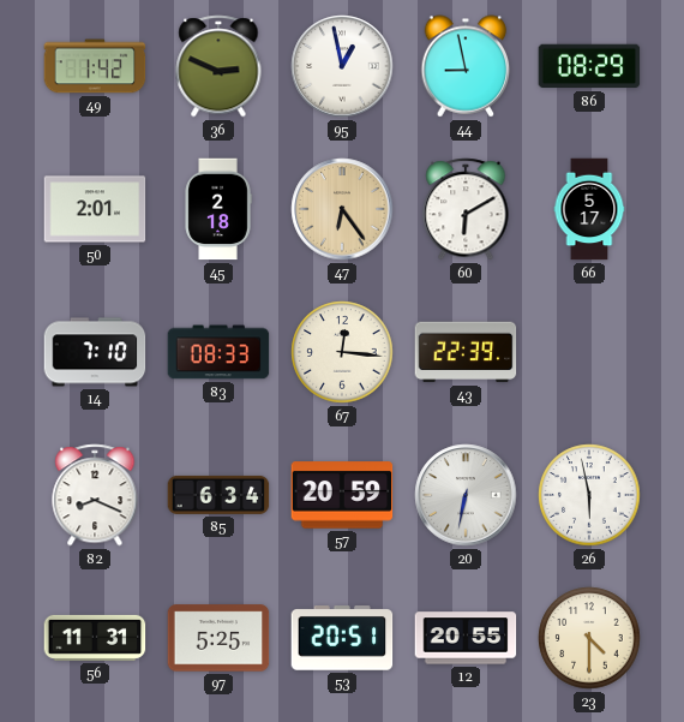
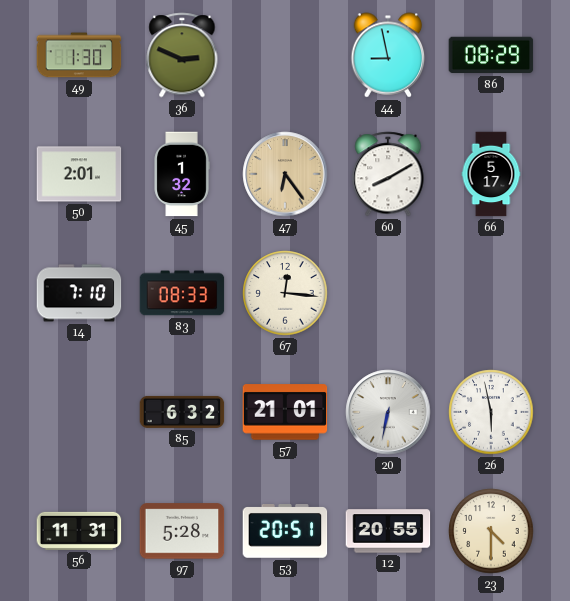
49: 1:42 -> 1:30 (79, 55)
95: 12:58 -> none (342, 66)
45: 2:18 -> 1:32 (182, 174)
60: 6:10 -> 8:10 (388, 174)
43: 22:39 -> none (466, 352)
82: 8:19 -> none (95, 495)
85: 6:34 -> 6:32 (182, 412)
57: 20:59 -> 21:01 (285, 412)
97: 5:25 -> 5:28 (182, 531)
